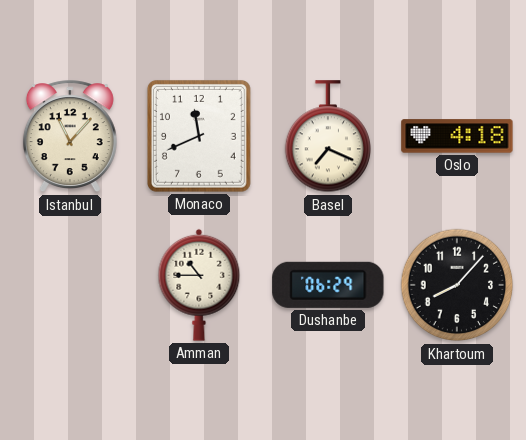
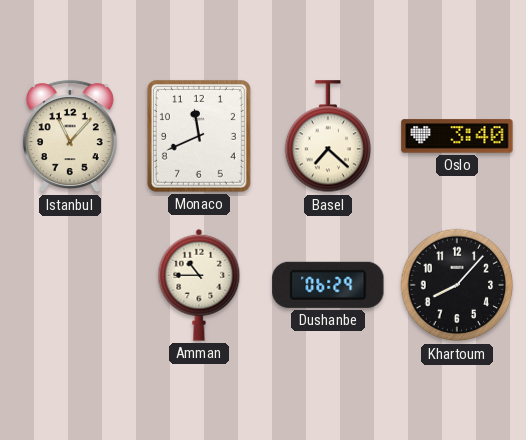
Basel: 7:19 -> 7:22 (327, 137)
Oslo: 4:18 -> 3:40 (457, 136)
